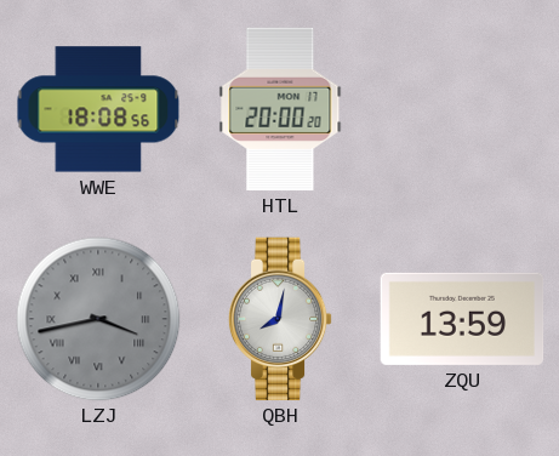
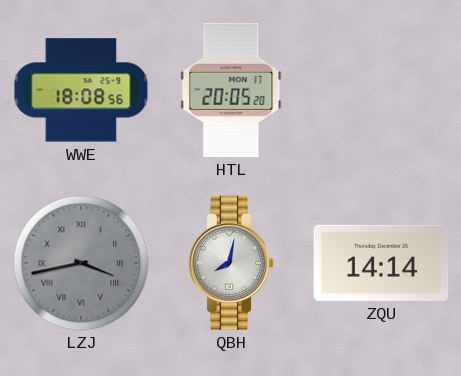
HTL: 20:00 -> 20:05 (231, 90)
ZQU: 13:59 -> 14:14 (381, 263)
